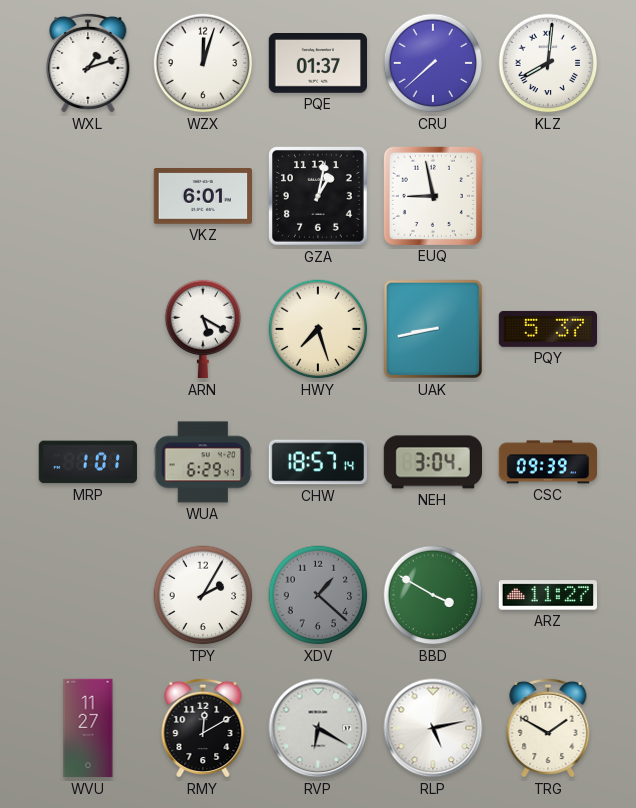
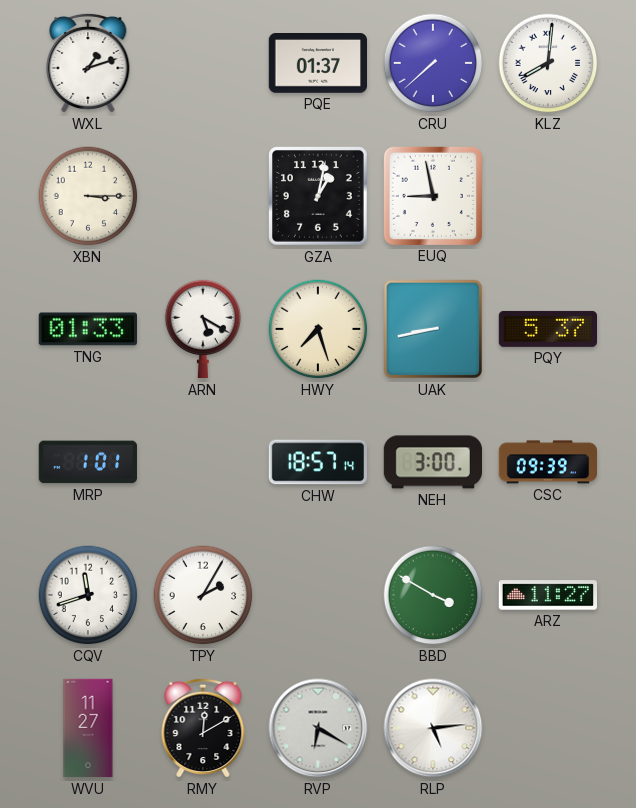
WZX: 12:03 -> none (203, 63)
XBN: none -> 3:15 (88, 196)
VKZ: 6:01 -> none (202, 197)
TNG: none -> 01:33 (87, 329)
WUA: 6:29 -> none (203, 462)
NEH: 3:04 -> 3:00 (432, 462)
CQV: none -> 11:42 (88, 595)
XDV: 1:22 -> none (318, 595)
RLP: 5:13 -> 5:14 (433, 728)
TRG: 1:50 -> none (548, 728)
